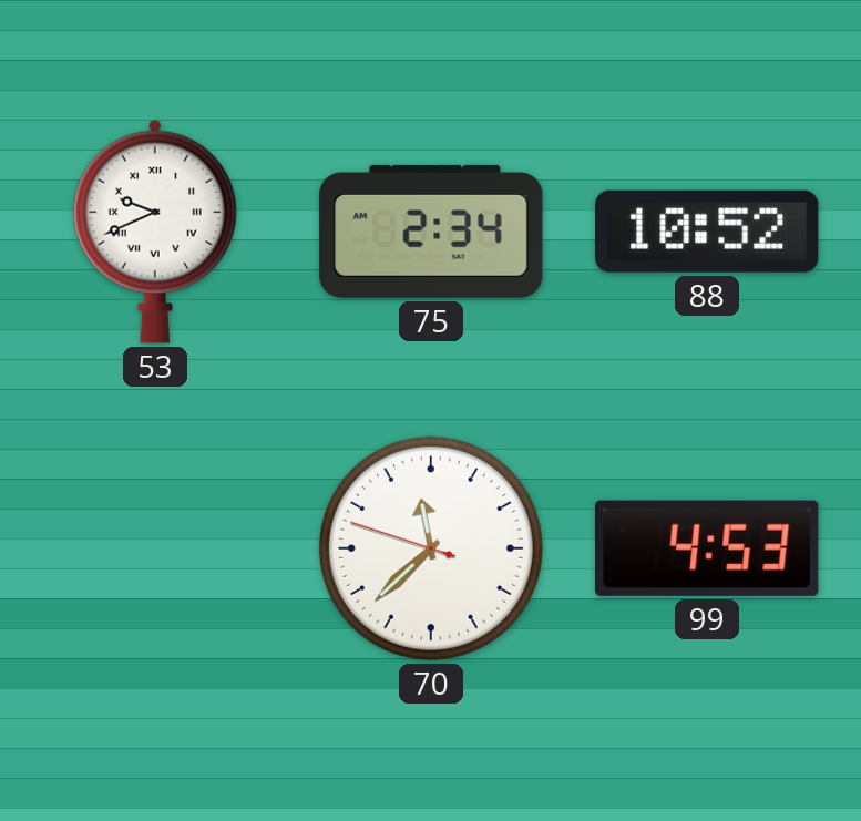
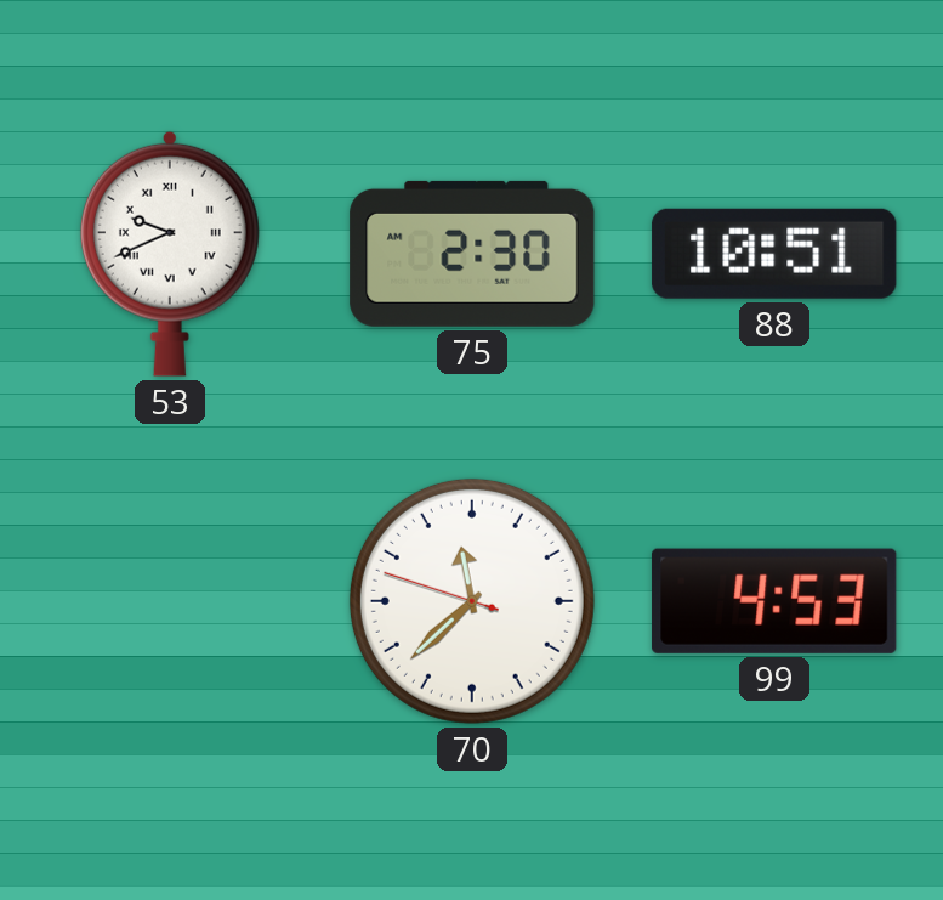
75: 2:34 -> 2:30 (472, 254)
88: 10:52 -> 10:51 (774, 254)
